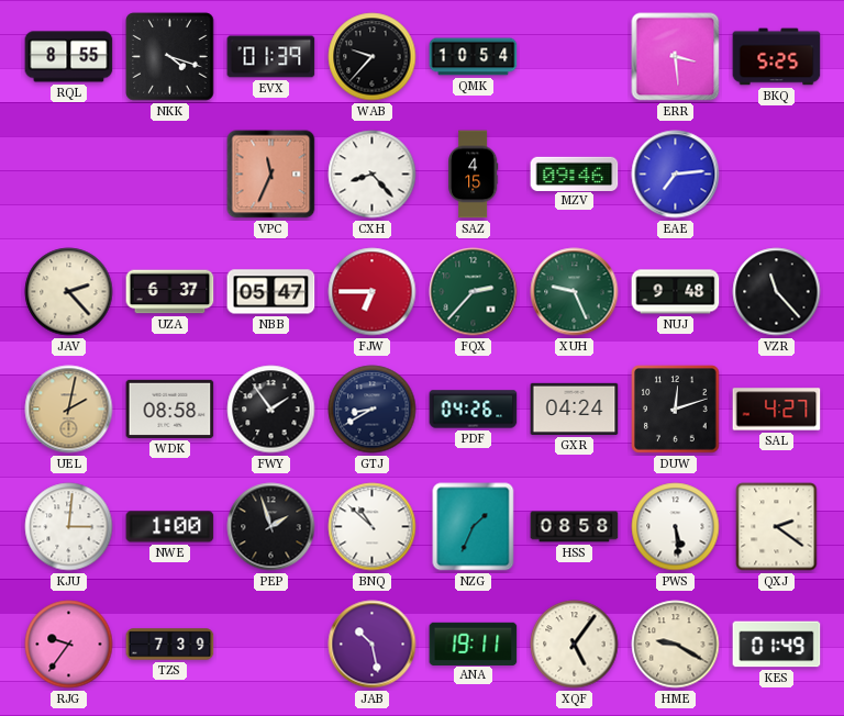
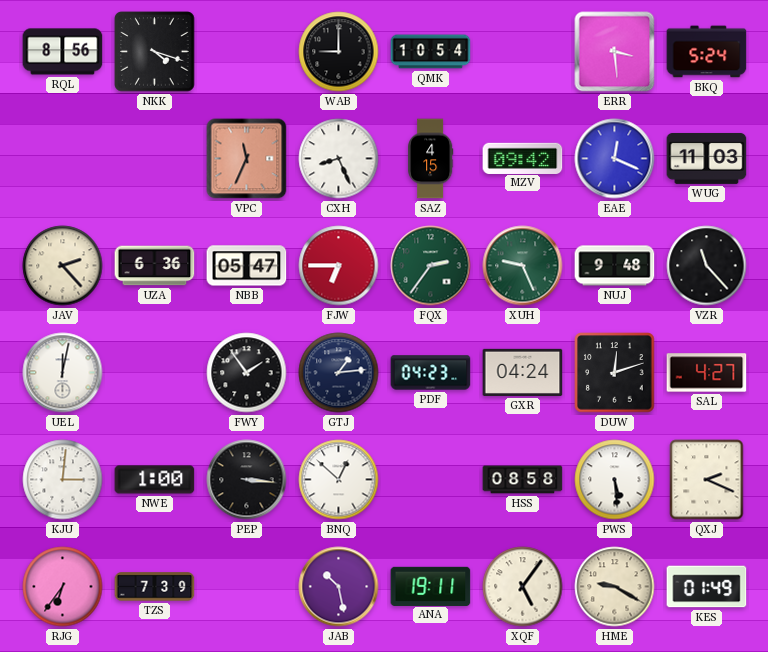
RQL: 8:55 -> 8:56 (63, 52)
EVX: 01:39 -> none (271, 57)
WAB: 9:37 -> 9:00 (339, 52)
BKQ: 5:25 -> 5:24 (707, 52)
CXH: 8:23 -> 8:26 (339, 159)
MZV: 09:46 -> 09:42 (523, 158)
EAE: 7:14 -> 12:19 (615, 159)
WUG: none -> 11:03 (707, 158)
UZA: 6:37 -> 6:36 (155, 266)
FQX: 2:37 -> 2:36 (431, 266)
UEL: 2:02 -> 12:02 (63, 373)
UEL dial: champagne -> white (63, 373)
WDK: 08:58 -> none (170, 409)
GTJ: 8:40 -> 1:14 (339, 373)
PDF: 04:26 -> 04:23 (431, 373)
PEP: 1:57 -> 3:16 (247, 480)
BNQ: 10:52 -> 12:52 (339, 480)
NZG: 1:34 -> none (474, 527)
QXJ: 2:21 -> 2:19 (707, 480)
RJG: 9:36 -> 6:36 (63, 587)
